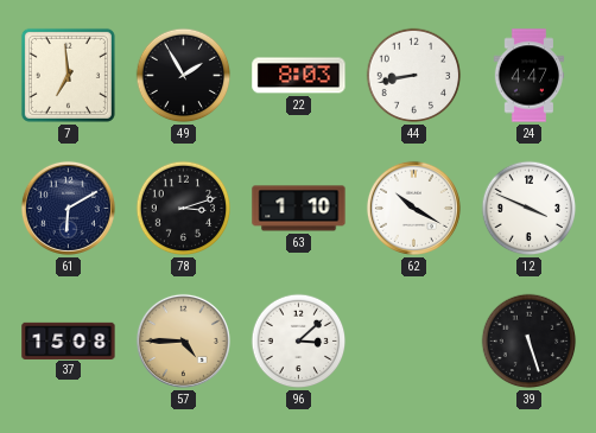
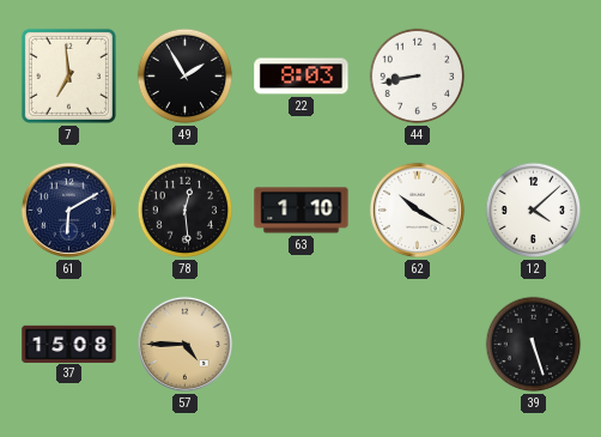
24: 4:47 -> none (530, 76)
78: 3:12 -> 12:29 (186, 211)
12: 3:49 -> 4:08 (534, 211)
96: 3:08 -> none (299, 342)
